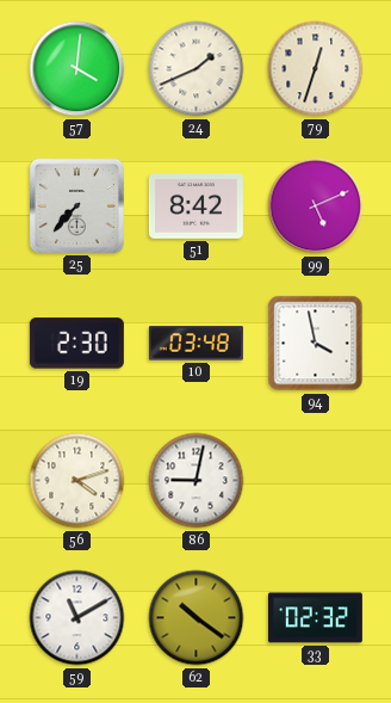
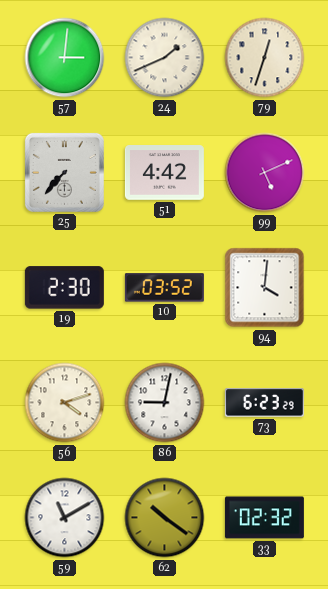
57: 4:01 -> 3:01 (65, 58)
51: 8:42 -> 4:42 (164, 173)
10: 03:48 -> 03:52 (164, 288)
94: 3:58 -> 4:01 (265, 288)
73: none -> 6:23 (264, 403)
